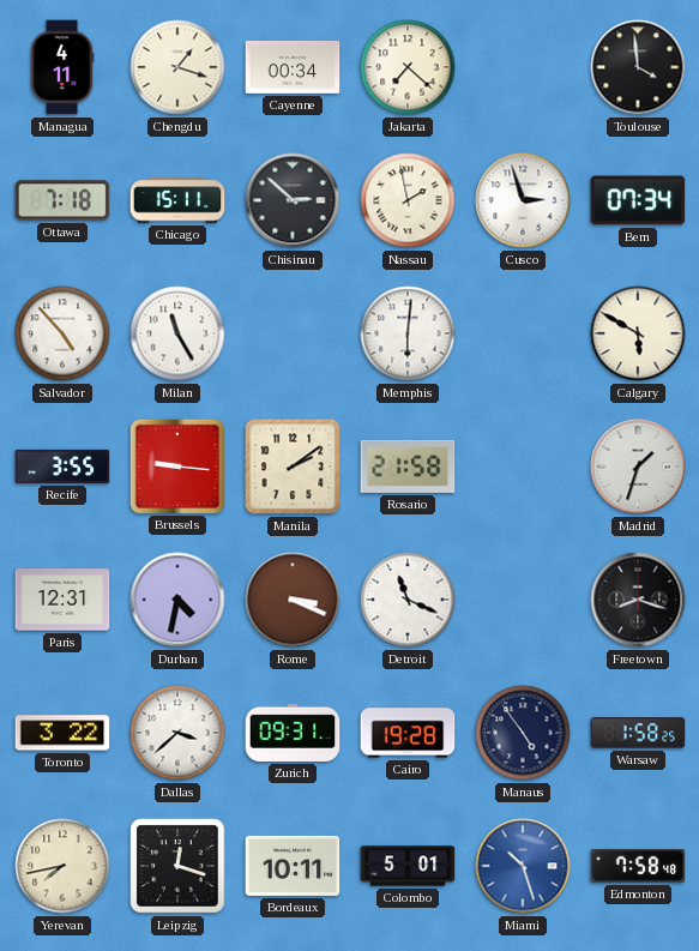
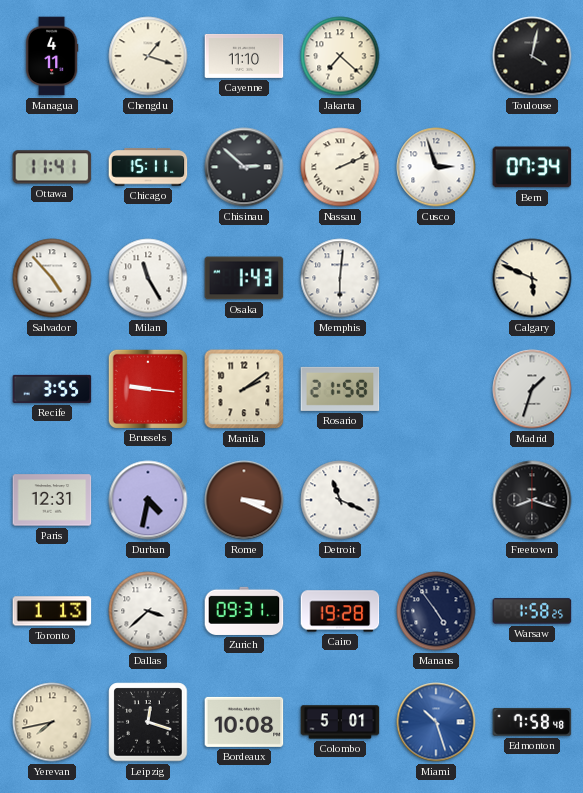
Cayenne: 00:34 -> 11:10 (244, 56)
Toulouse: 3:59 -> 4:02 (532, 56)
Ottawa: 7:18 -> 11:41 (52, 167)
Nassau: 1:58 -> 2:11 (340, 167)
Osaka: none -> 1:43 (244, 278)
Calgary: 5:50 -> 5:49 (532, 278)
Toronto: 3:22 -> 1:13 (52, 611)
Bordeaux: 10:11 -> 10:08 (244, 722)
